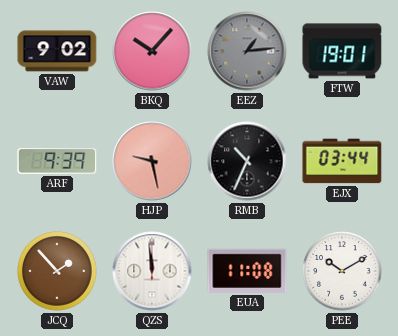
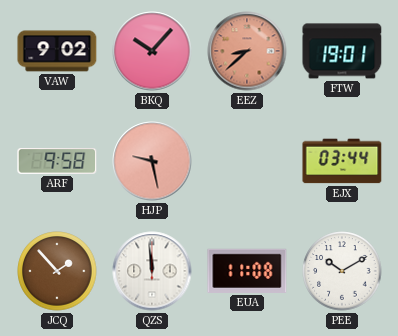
EEZ: 1:14 -> 8:38 (247, 51)
EEZ dial: grey -> salmon (247, 51)
ARF: 9:39 -> 9:58 (57, 162)
RMB: 10:34 -> none (247, 161)
